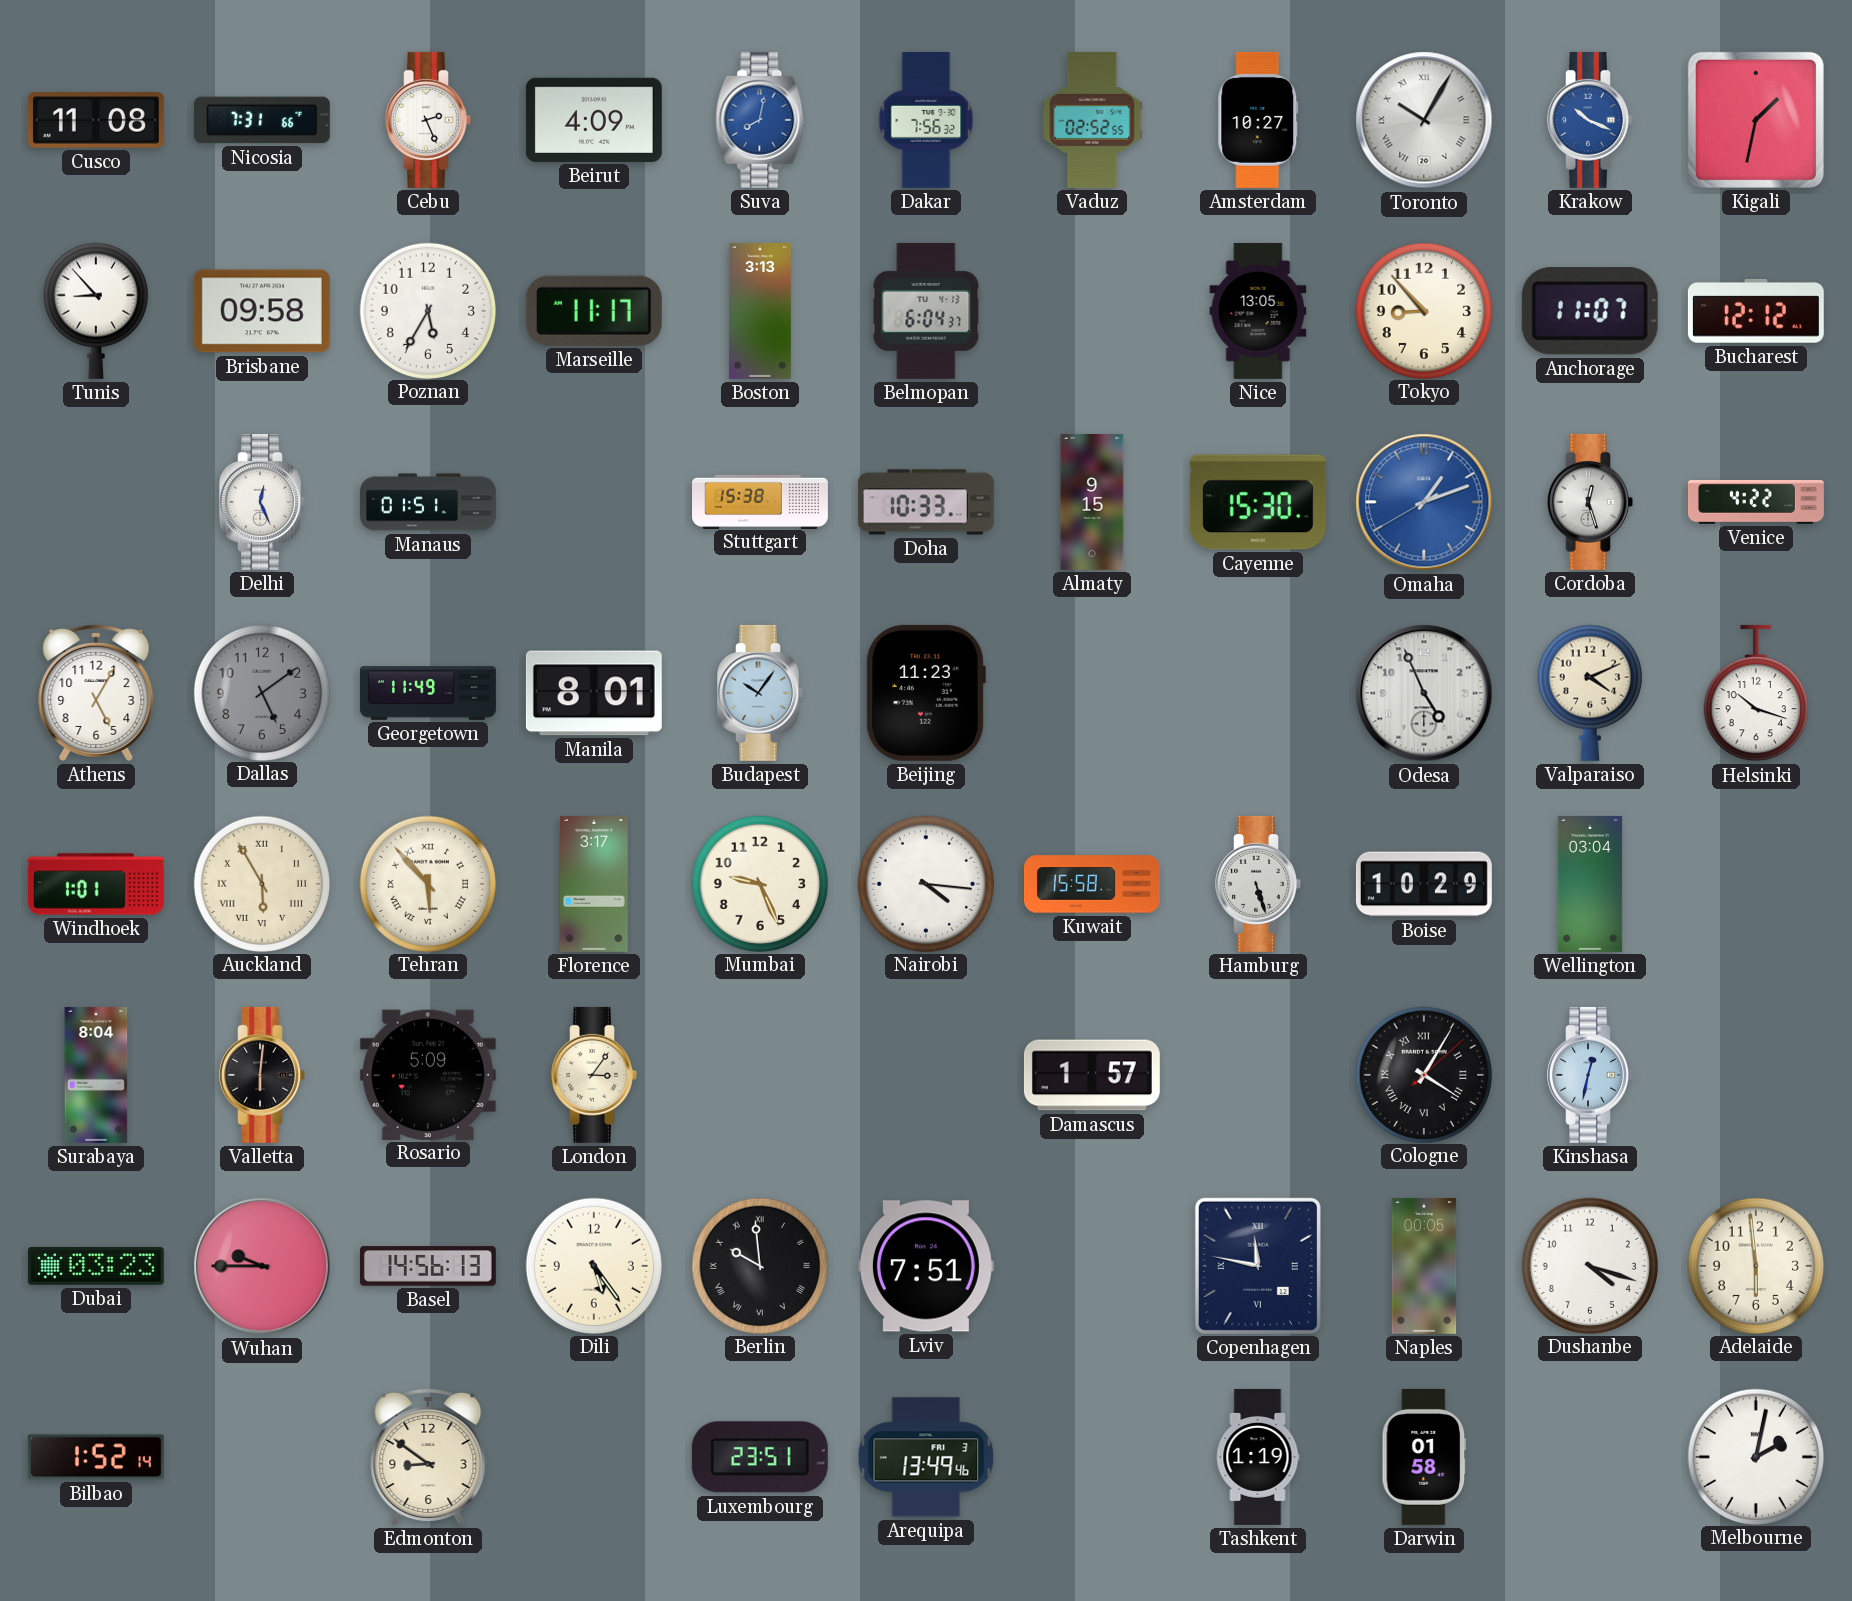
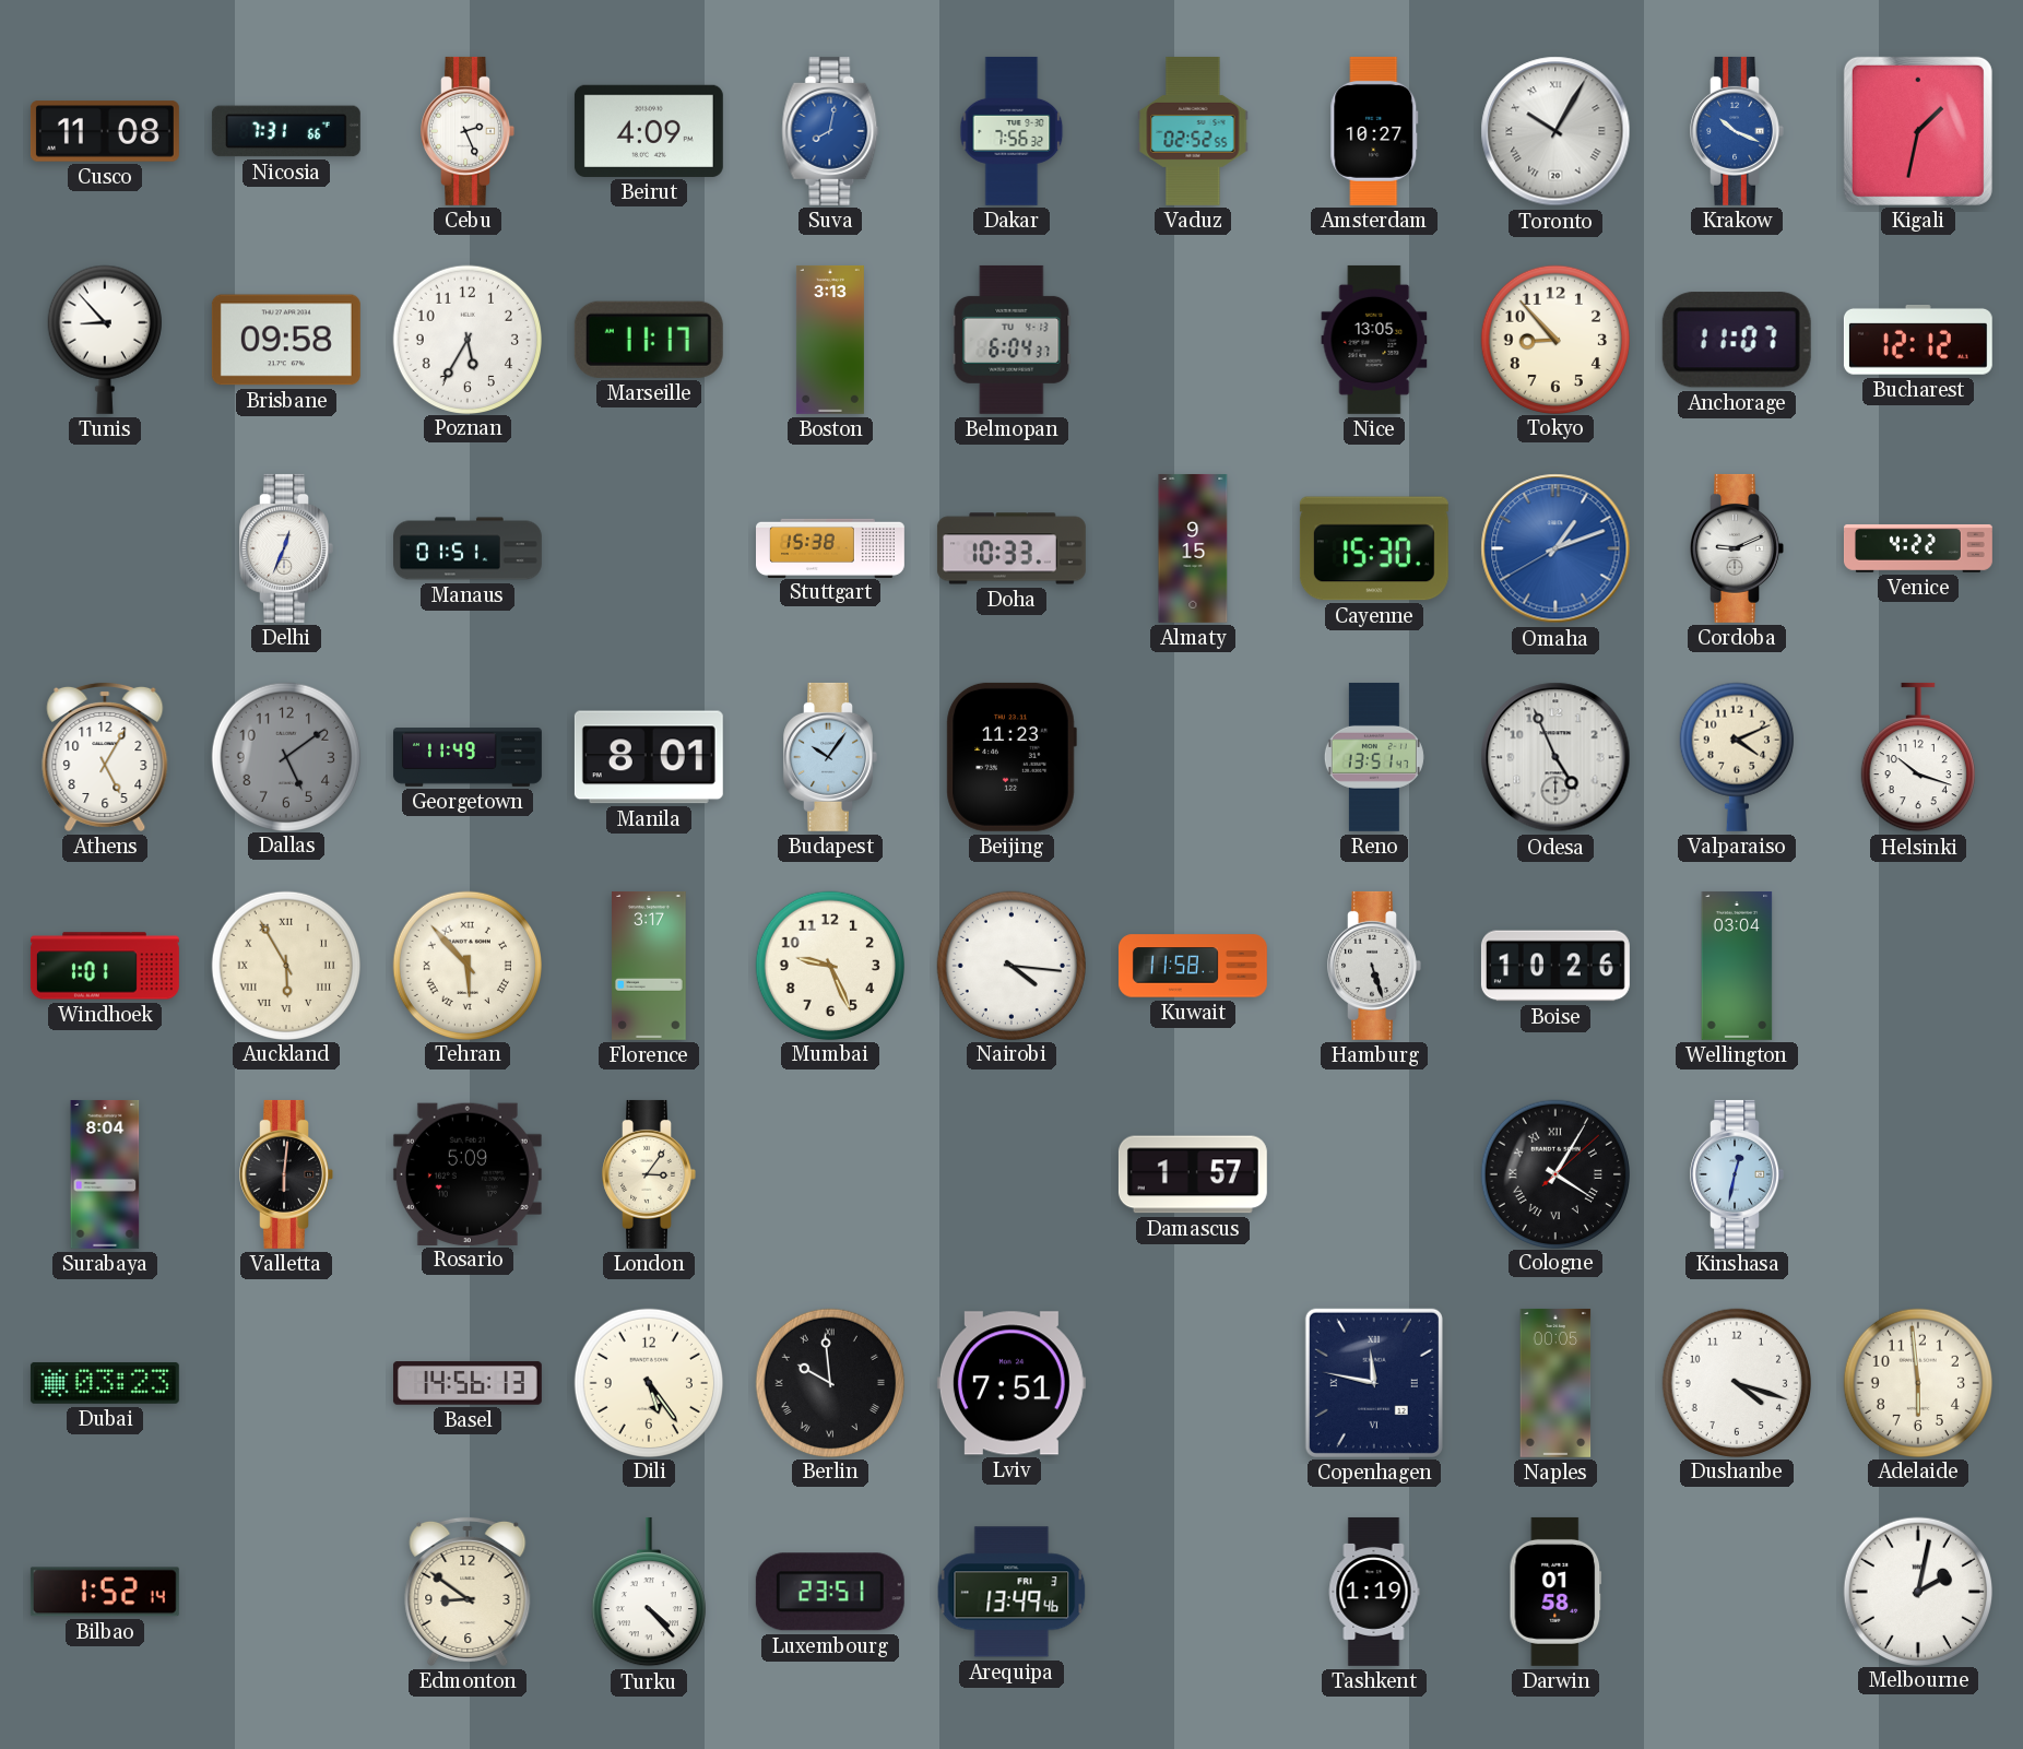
Delhi: 12:26 -> 12:34 (286, 548)
Cordoba: 12:27 -> 9:11 (1737, 548)
Reno: none -> 13:51 (1374, 757)
Kuwait: 15:58 -> 11:58 (1193, 966)
Boise: 10:29 -> 10:26 (1555, 966)
Wuhan: 9:45 -> none (262, 1266)
Turku: none -> 4:23 (649, 1592)
